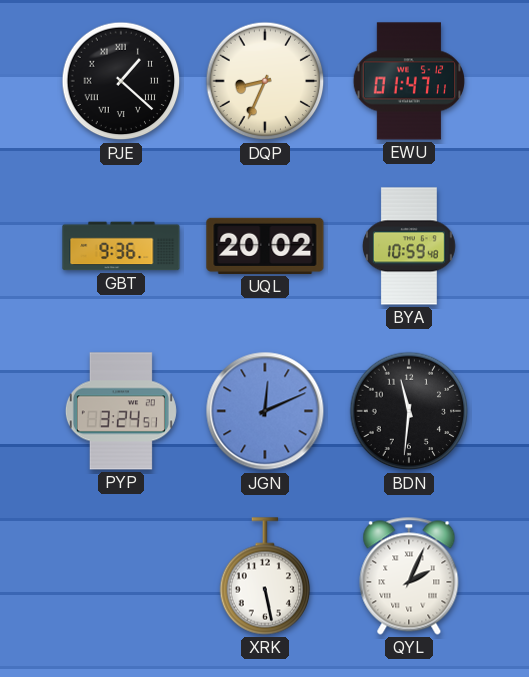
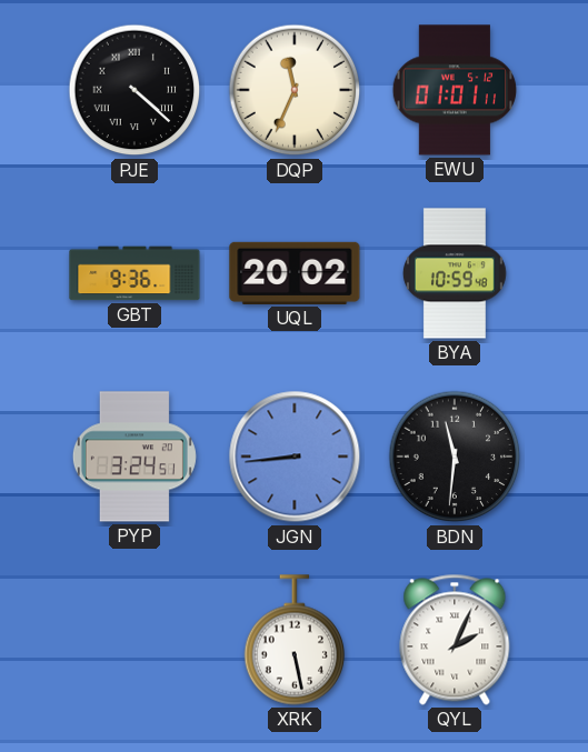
PJE: 1:22 -> 4:22 (134, 90)
DQP: 8:34 -> 11:34 (295, 90)
EWU: 01:47 -> 01:01 (454, 90)
JGN: 12:11 -> 8:44 (295, 457)
